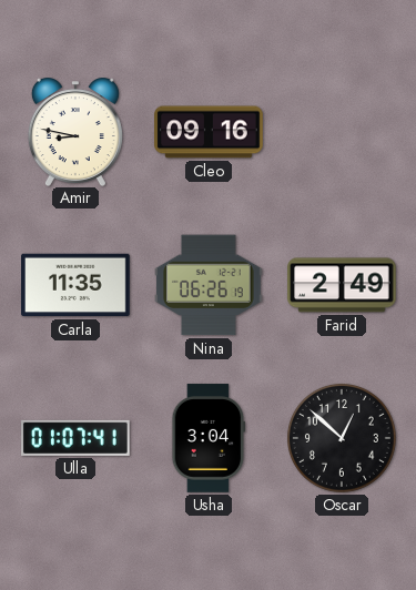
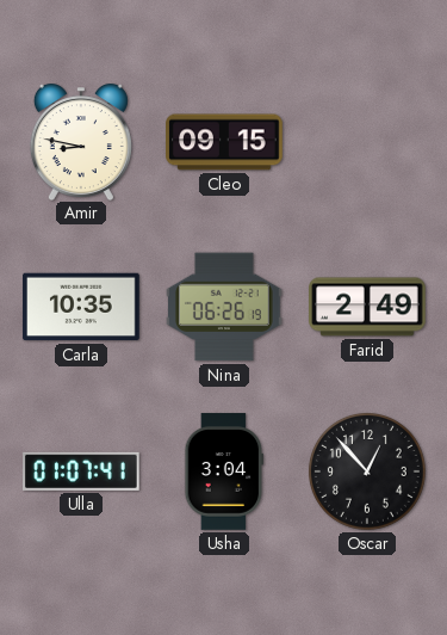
Cleo: 09:16 -> 09:15 (224, 142)
Carla: 11:35 -> 10:35 (81, 307)
Oscar: 12:52 -> 12:53 (367, 471)
